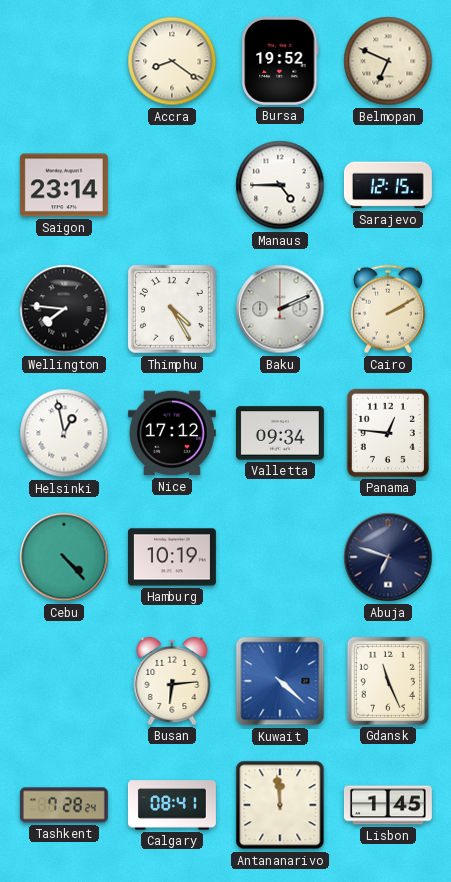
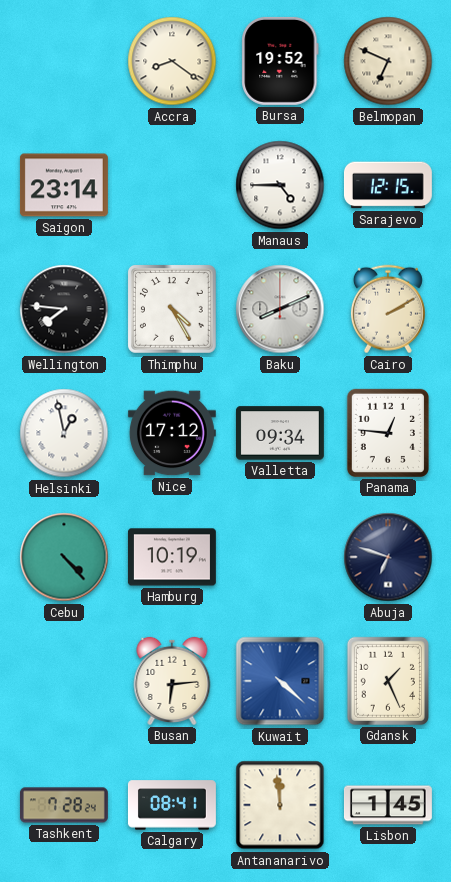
Baku: 2:11 -> 8:11 (280, 309)
Gdansk: 11:26 -> 1:26 (388, 681)
